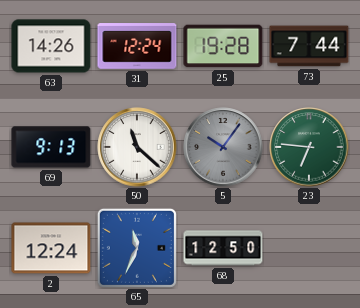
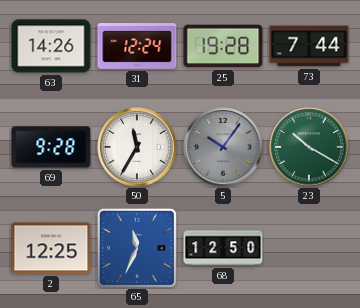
69: 9:13 -> 9:28 (51, 147)
50: 11:22 -> 11:35 (137, 147)
23: 6:46 -> 10:20 (309, 147)
2: 12:24 -> 12:25 (51, 248)
